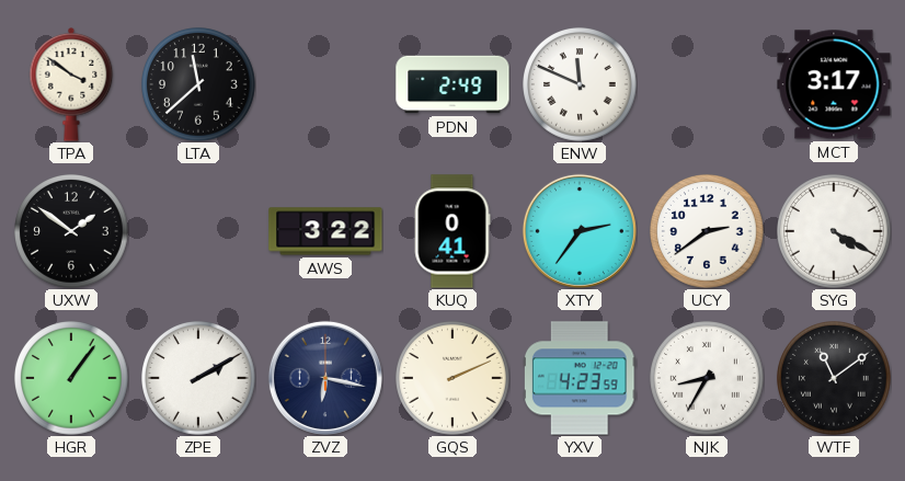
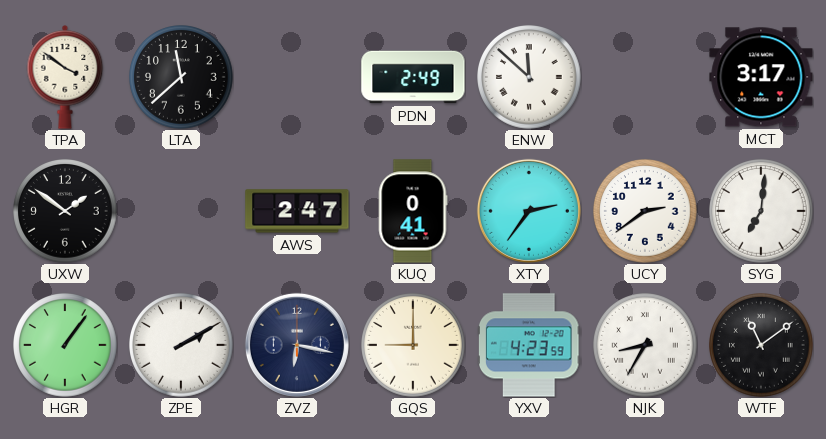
ENW: 11:49 -> 11:52 (529, 77)
AWS: 3:22 -> 2:47 (297, 211)
SYG: 4:20 -> 7:01 (761, 211)
GQS: 2:11 -> 9:00 (413, 345)
